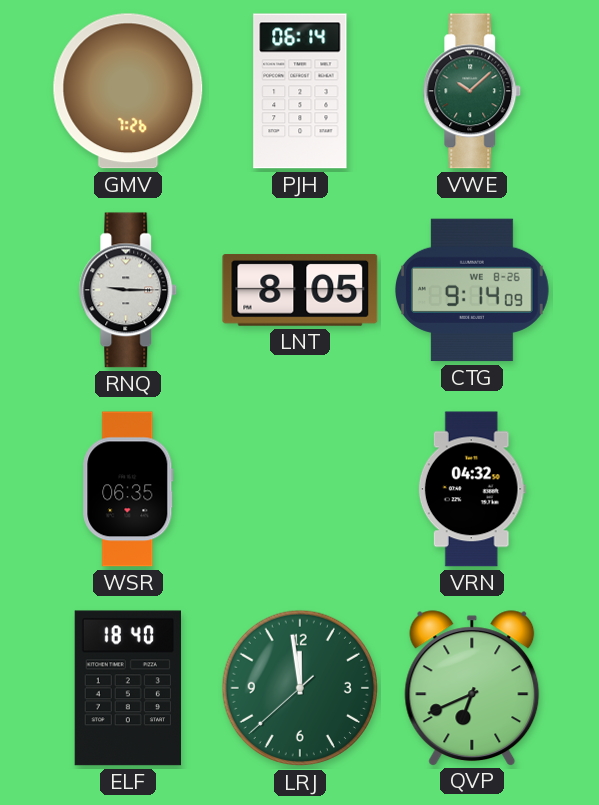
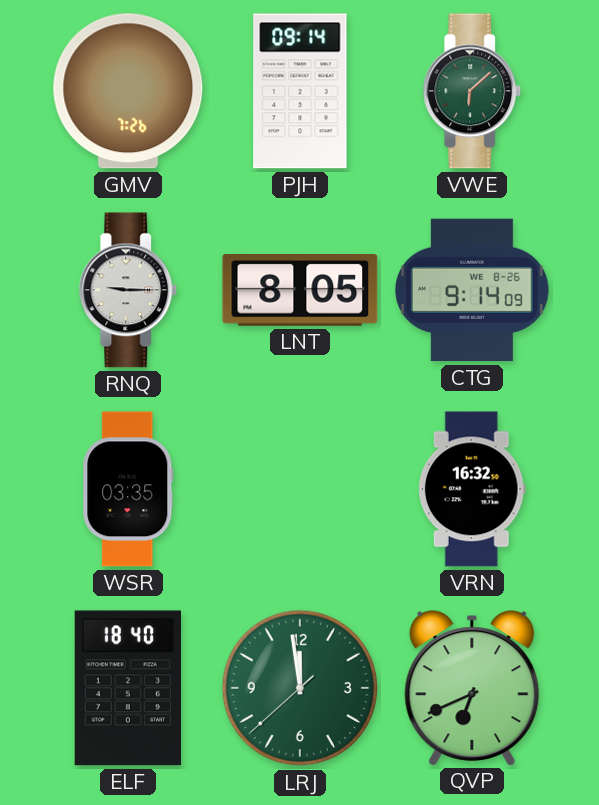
PJH: 06:14 -> 09:14 (300, 91)
VWE: 10:08 -> 6:08 (472, 91)
WSR: 06:35 -> 03:35 (128, 489)
VRN: 04:32 -> 16:32 (472, 489)
